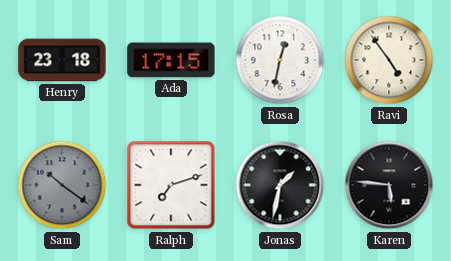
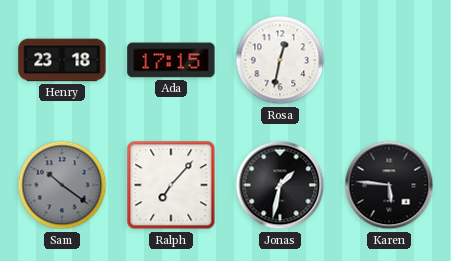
Ravi: 4:54 -> none (389, 60)
Ralph: 7:12 -> 7:07 (171, 185)
